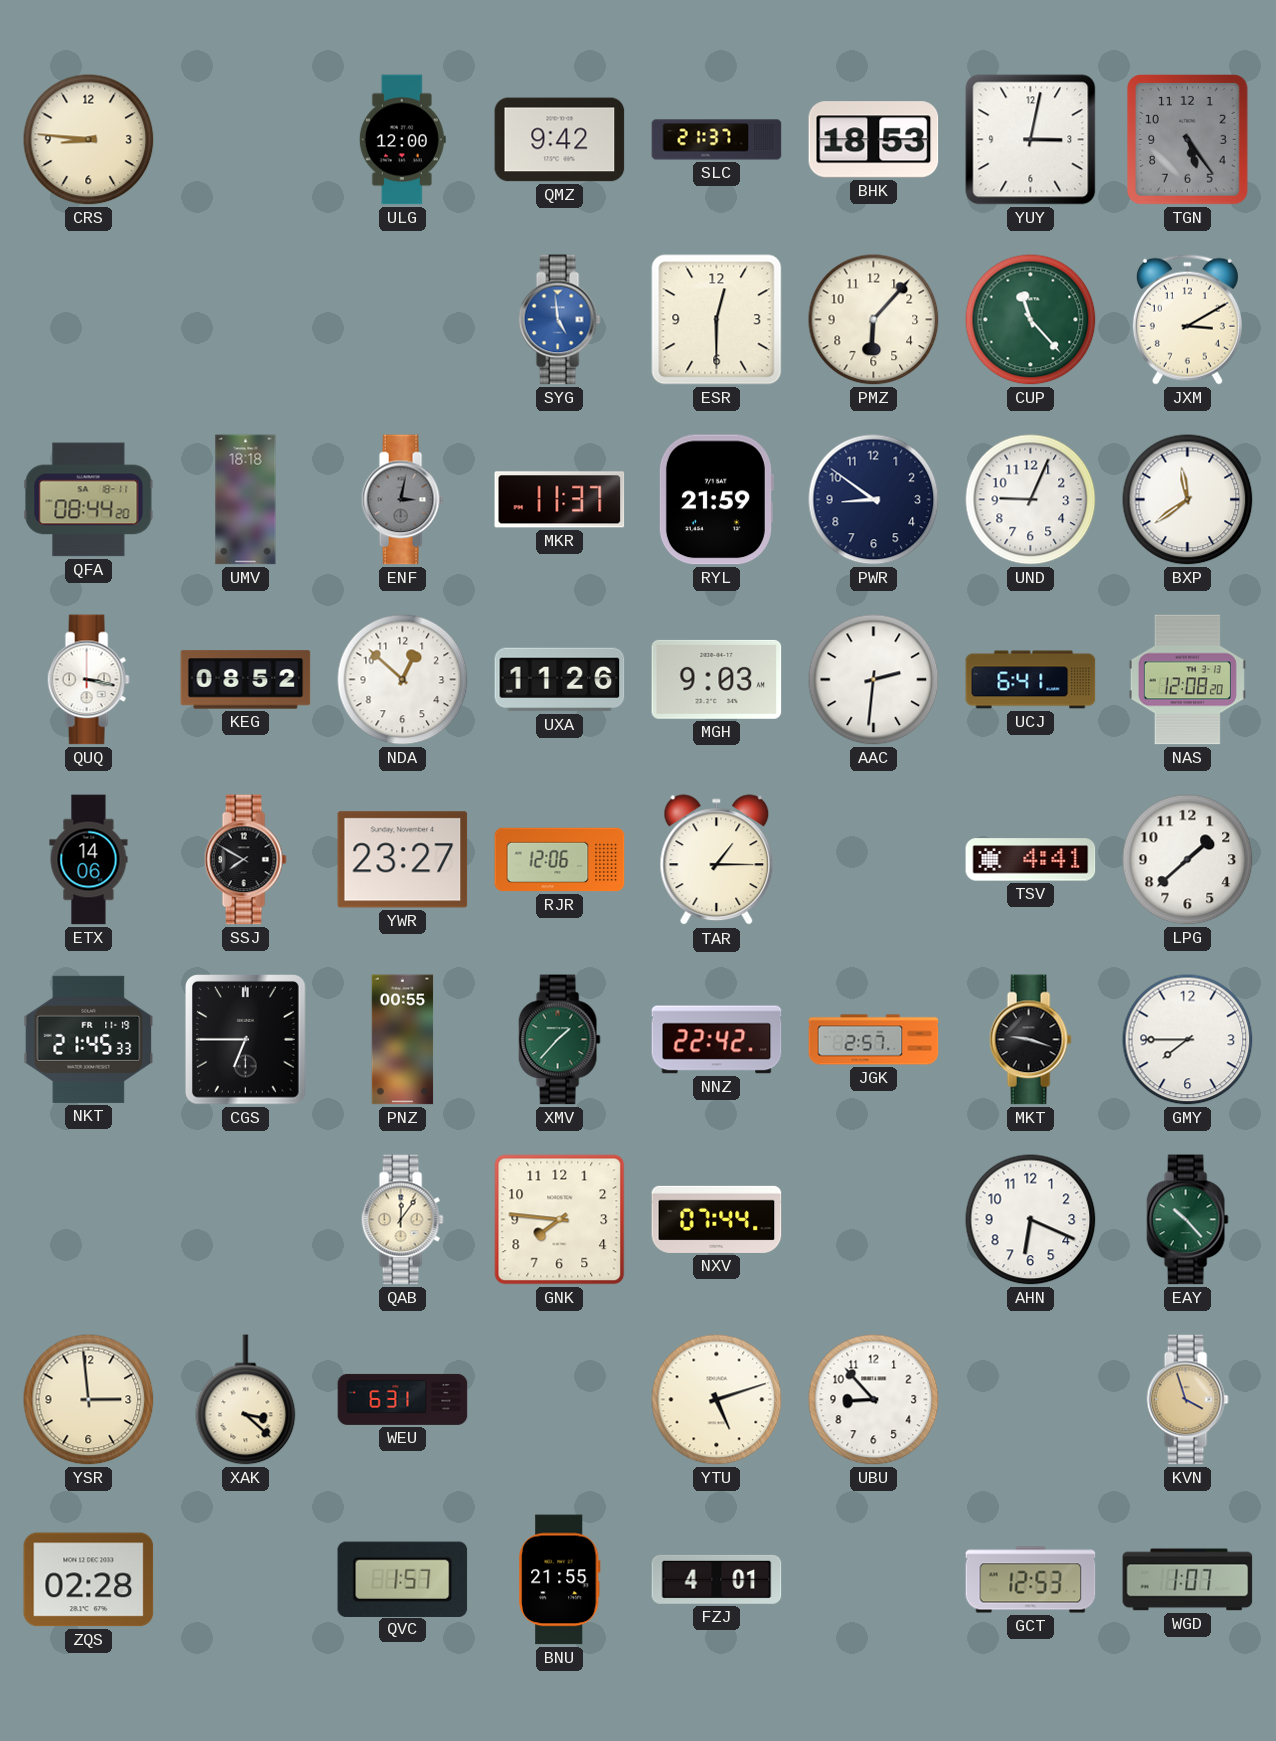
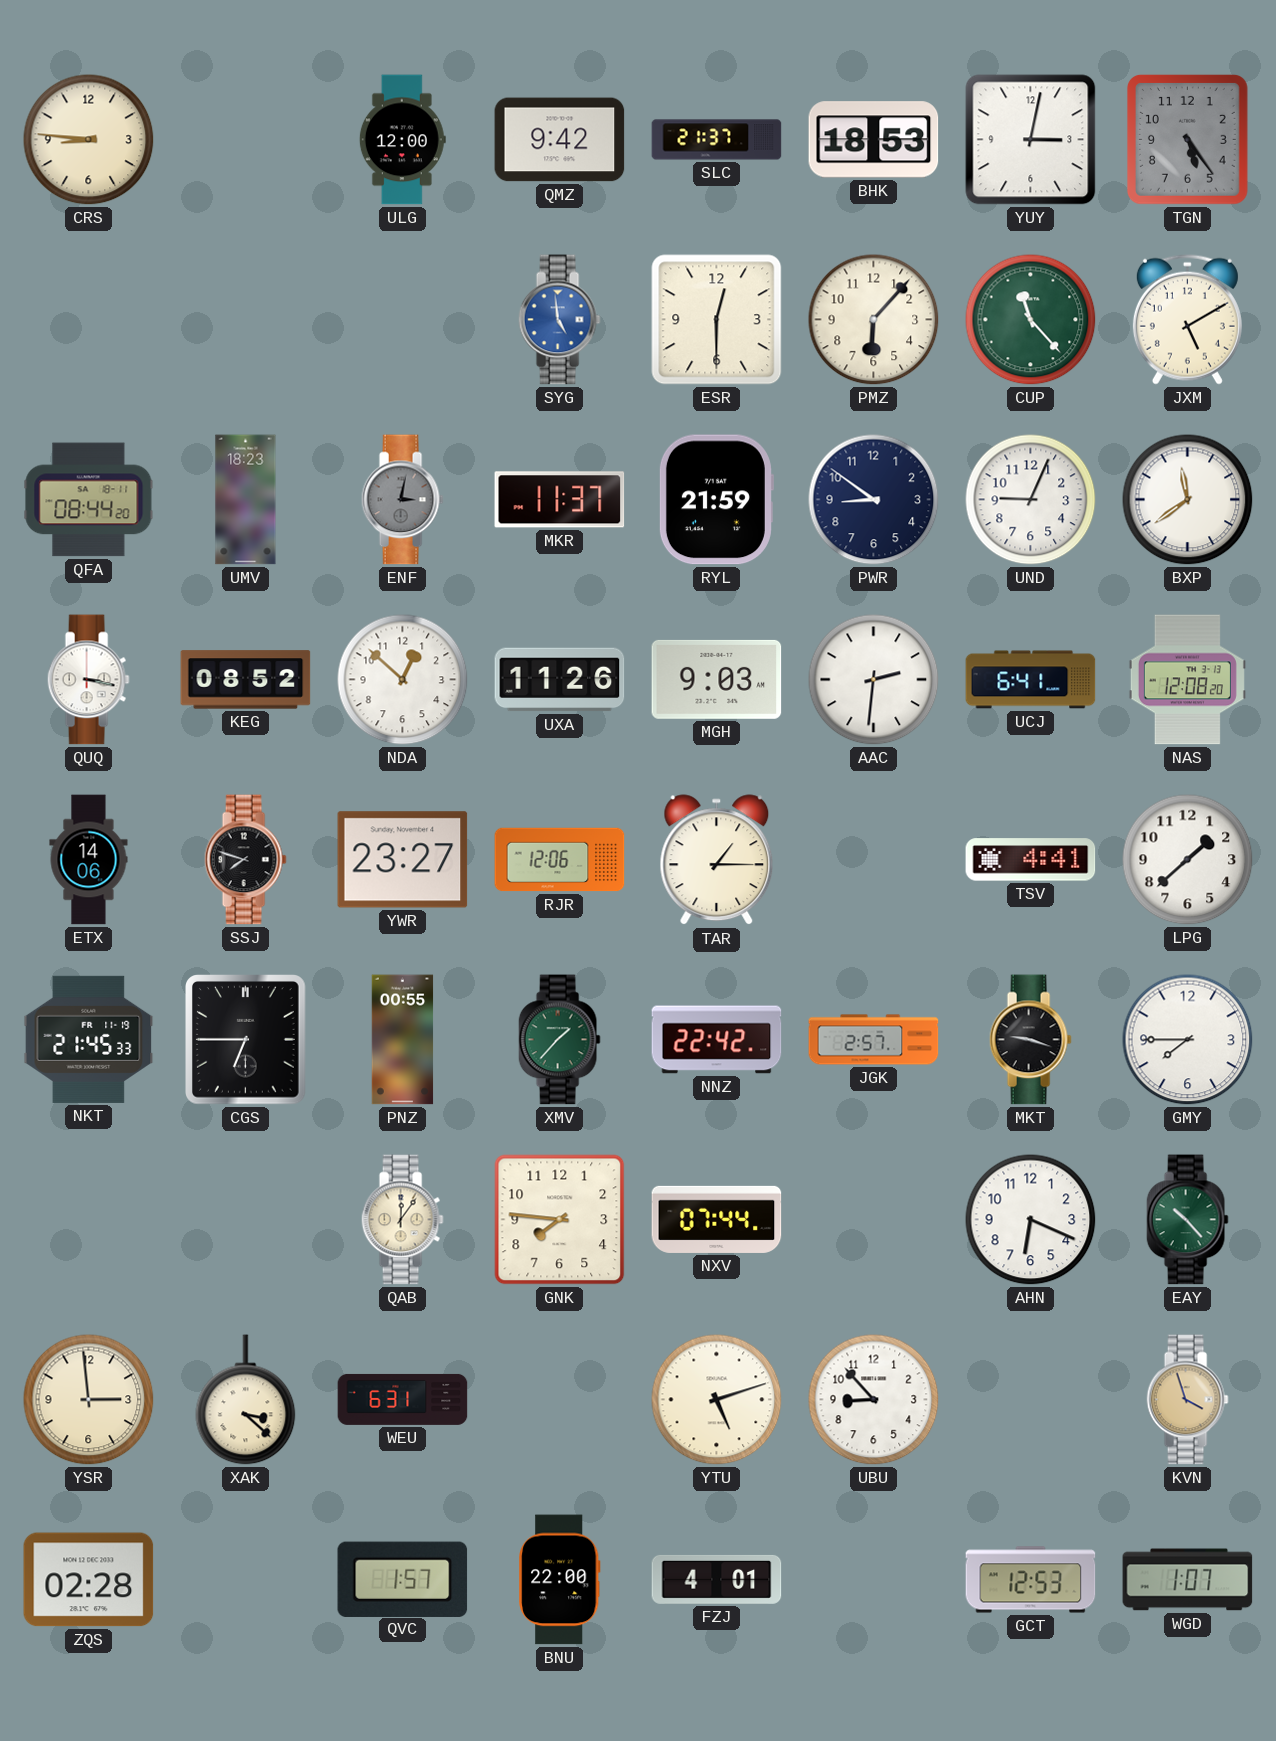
JXM: 3:10 -> 5:10 (1187, 319)
UMV: 18:18 -> 18:23 (246, 500)
SSJ: 7:50 -> 7:48 (245, 860)
BNU: 21:55 -> 22:00 (560, 1580)
